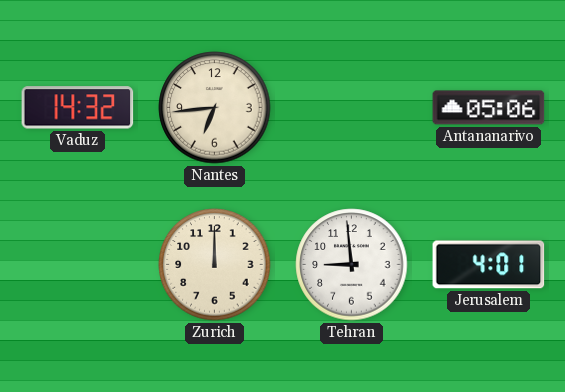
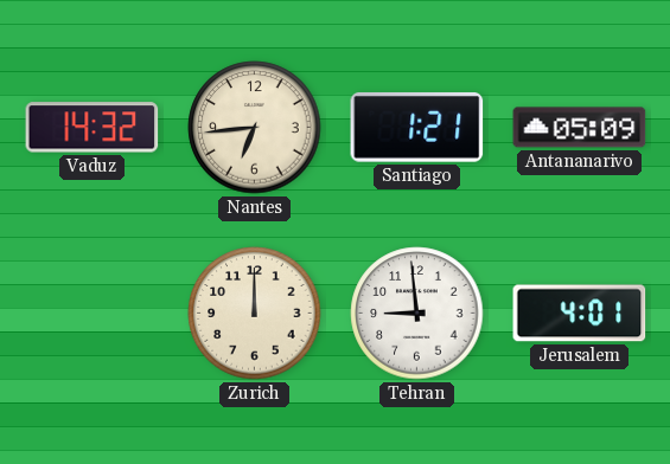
Santiago: none -> 1:21 (417, 127)
Antananarivo: 05:06 -> 05:09 (580, 128)
